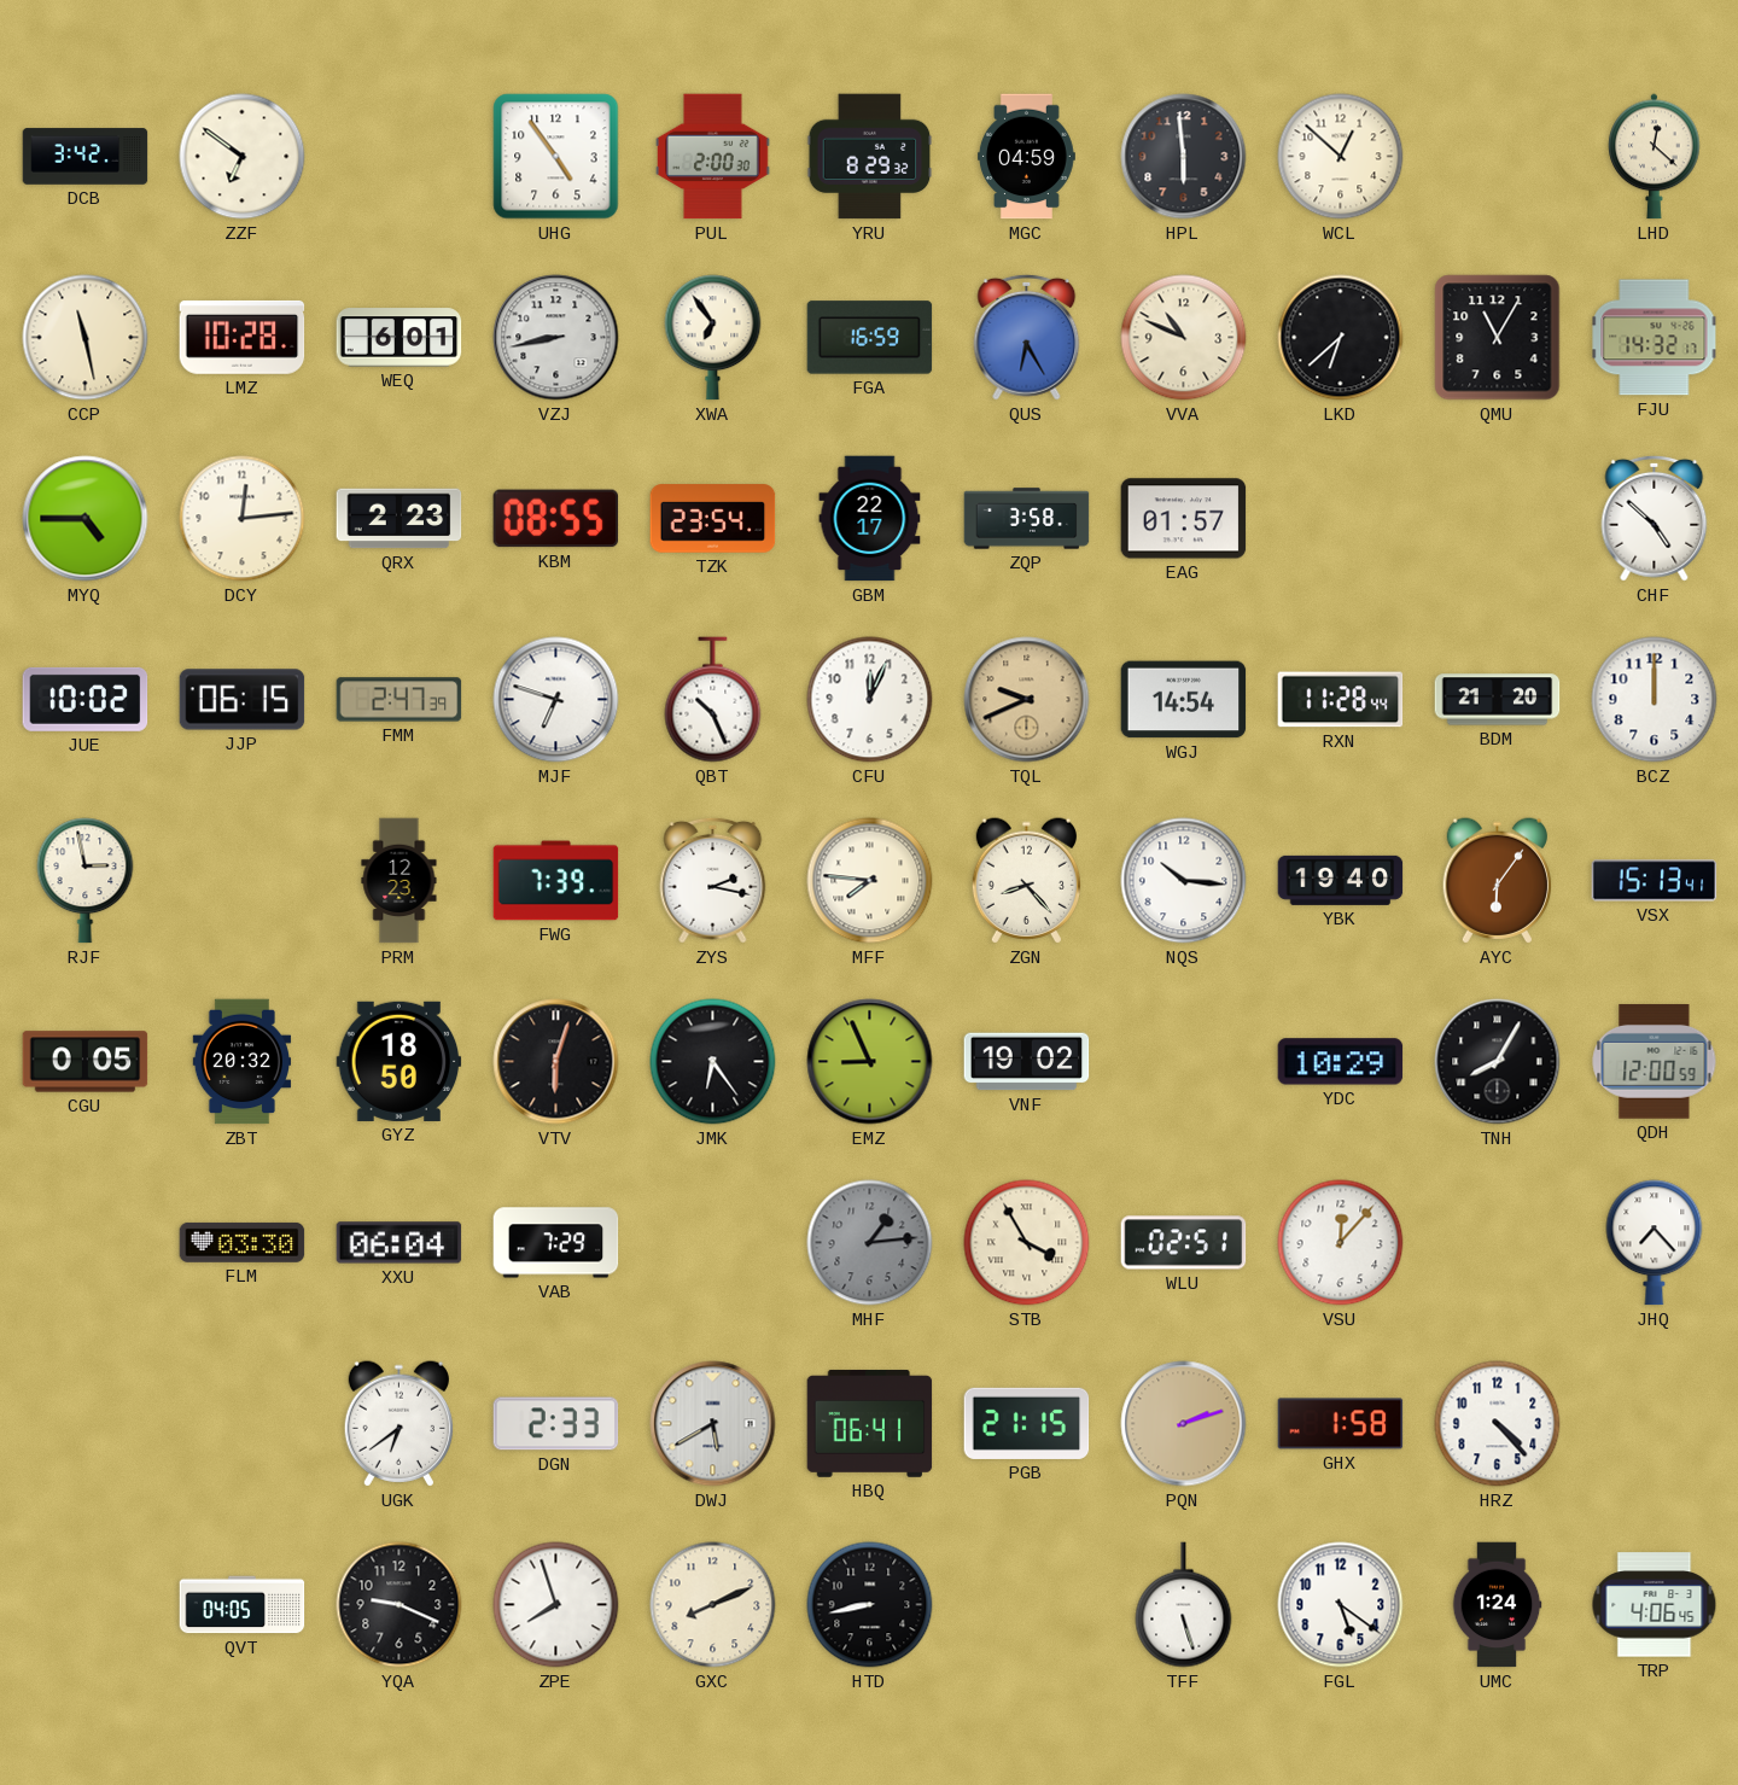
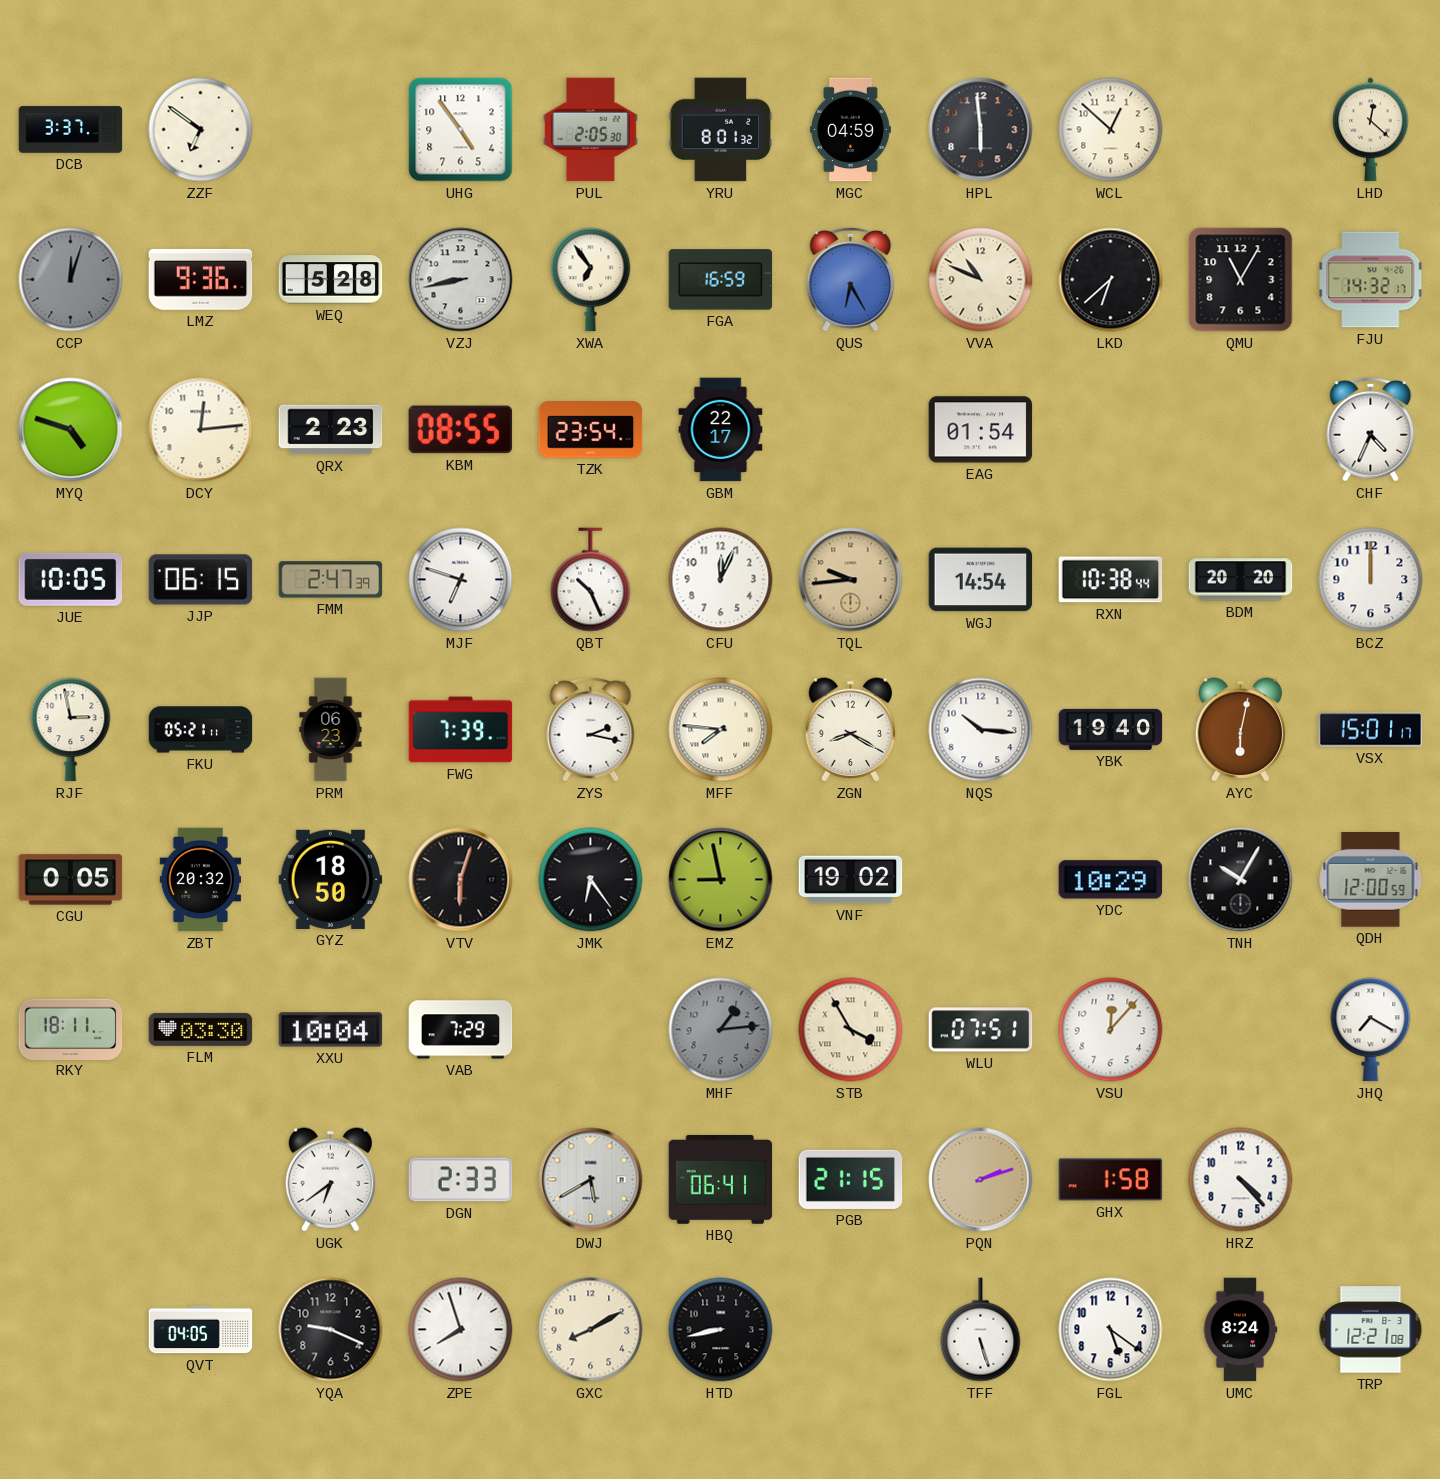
DCB: 3:42 -> 3:37 (71, 130)
PUL: 2:00 -> 2:05 (591, 130)
YRU: 8:29 -> 8:01 (721, 130)
CCP: 11:28 -> 12:03 (71, 280)
CCP dial: cream -> grey (71, 280)
LMZ: 10:28 -> 9:36 (201, 279)
WEQ: 6:01 -> 5:28 (331, 280)
MYQ: 4:45 -> 4:48 (71, 430)
ZQP: 3:58 -> none (1027, 519)
EAG: 01:57 -> 01:54 (981, 430)
CHF: 4:52 -> 4:34 (1371, 429)
JUE: 10:02 -> 10:05 (71, 579)
TQL: 9:41 -> 9:44 (851, 580)
RXN: 11:28 -> 10:38 (1111, 580)
BDM: 21:20 -> 20:20 (1241, 580)
FKU: none -> 05:21 (201, 730)
PRM: 12:23 -> 06:23 (331, 730)
ZGN: 8:23 -> 8:20 (850, 730)
AYC: 6:06 -> 6:02 (1240, 730)
VSX: 15:13 -> 15:01 (1371, 730)
EMZ: 8:56 -> 8:58 (721, 880)
TNH: 8:05 -> 10:05 (1241, 880)
RKY: none -> 18:11 (71, 1029)
XXU: 06:04 -> 10:04 (331, 1030)
WLU: 02:51 -> 07:51 (981, 1030)
JHQ: 7:23 -> 7:20 (1371, 1030)
GXC: 8:11 -> 8:10 (591, 1330)
UMC: 1:24 -> 8:24 (1240, 1330)
TRP: 4:06 -> 12:21 (1371, 1330)
